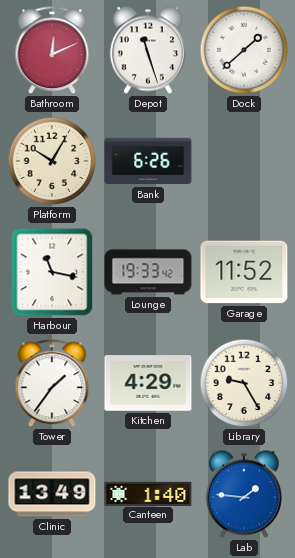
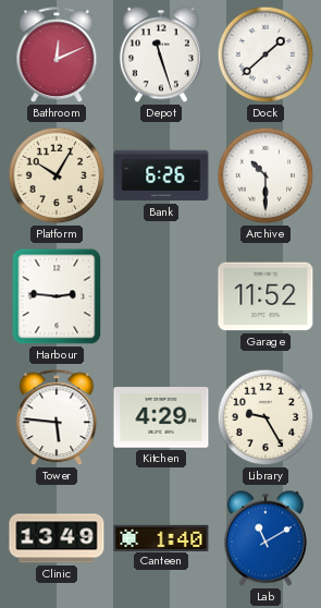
Archive: none -> 10:30 (266, 175)
Harbour: 11:17 -> 2:46 (57, 296)
Lounge: 19:33 -> none (148, 272)
Tower: 1:36 -> 5:46 (57, 418)
Lab: 1:46 -> 11:10 (266, 538)
